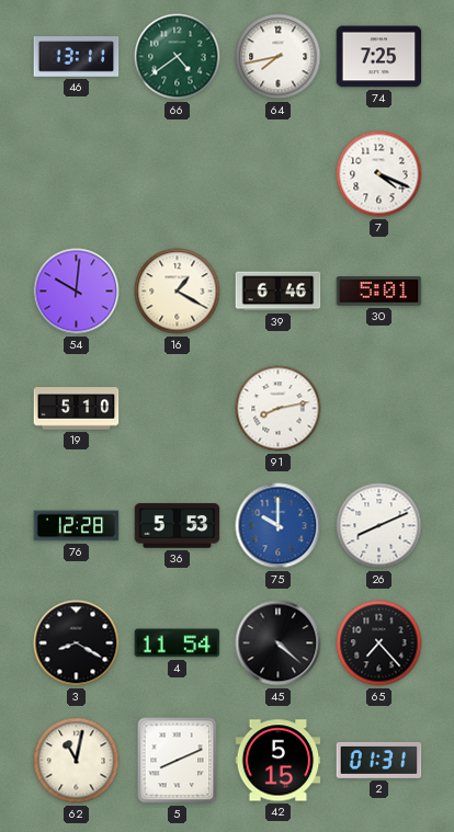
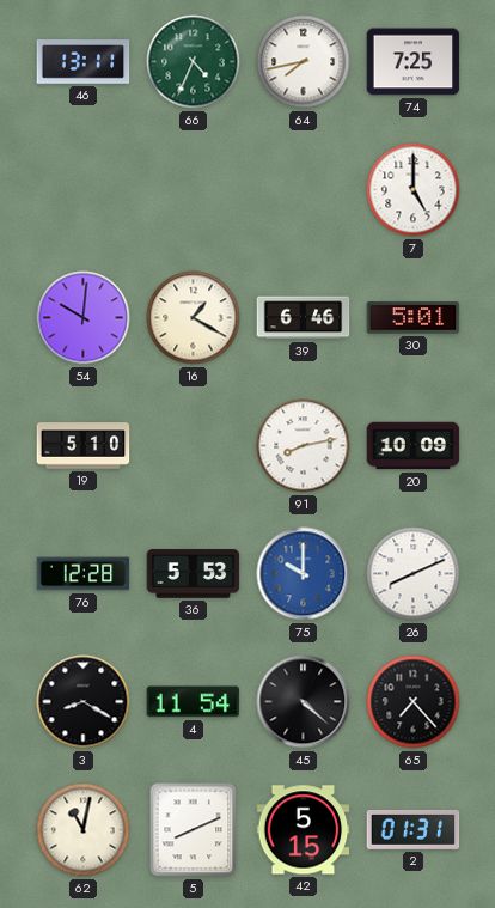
66: 4:39 -> 4:34 (194, 62)
7: 4:19 -> 5:00 (414, 190)
20: none -> 10:09 (414, 446)
